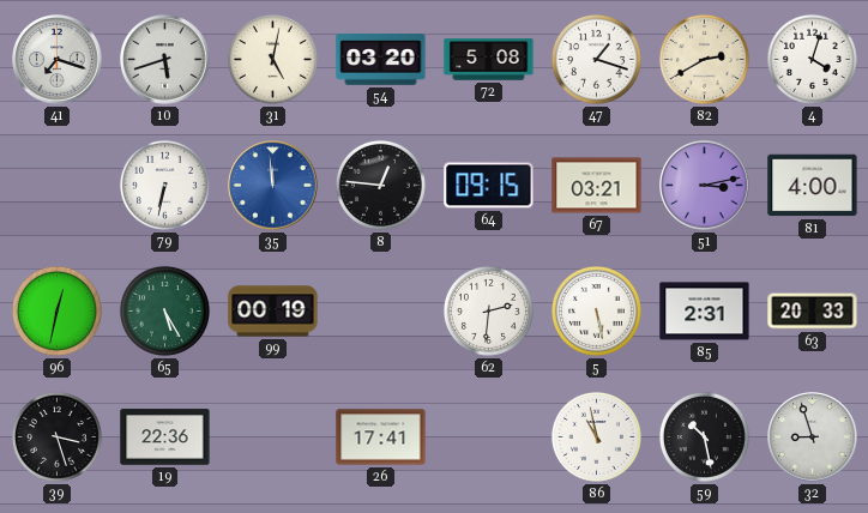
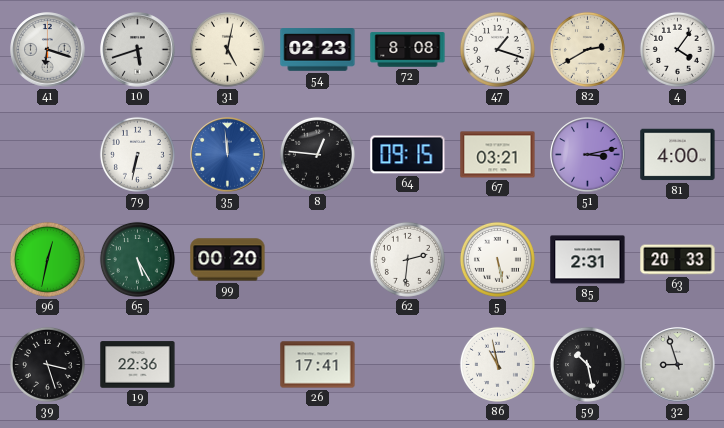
41: 7:18 -> 6:18 (48, 50)
54: 03:20 -> 02:23 (318, 50)
72: 5:08 -> 8:08 (408, 50)
4: 4:03 -> 4:06 (677, 49)
99: 00:19 -> 00:20 (228, 260)
